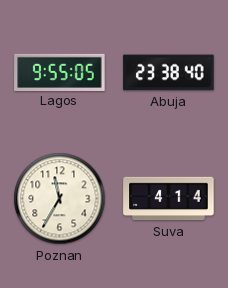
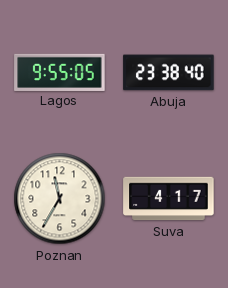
Suva: 4:14 -> 4:17 (169, 199)
